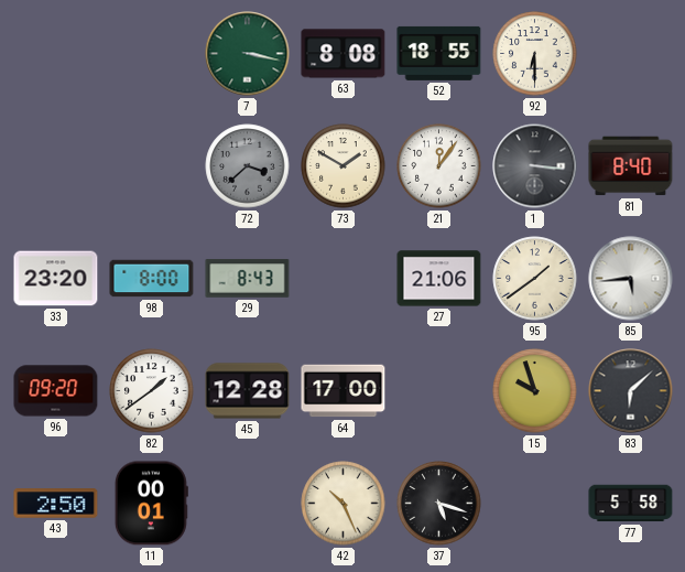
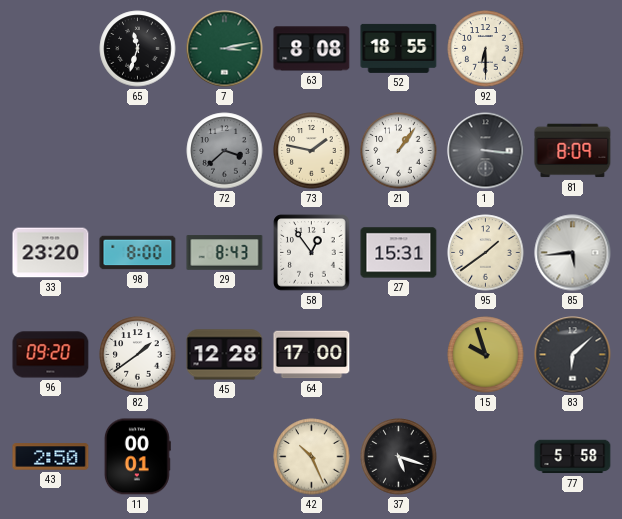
65: none -> 11:33 (138, 49)
7: 3:17 -> 3:13 (225, 49)
73: 1:50 -> 1:47 (312, 151)
21: 12:06 -> 1:06 (399, 151)
81: 8:40 -> 8:09 (573, 151)
58: none -> 12:54 (312, 253)
27: 21:06 -> 15:31 (399, 253)
